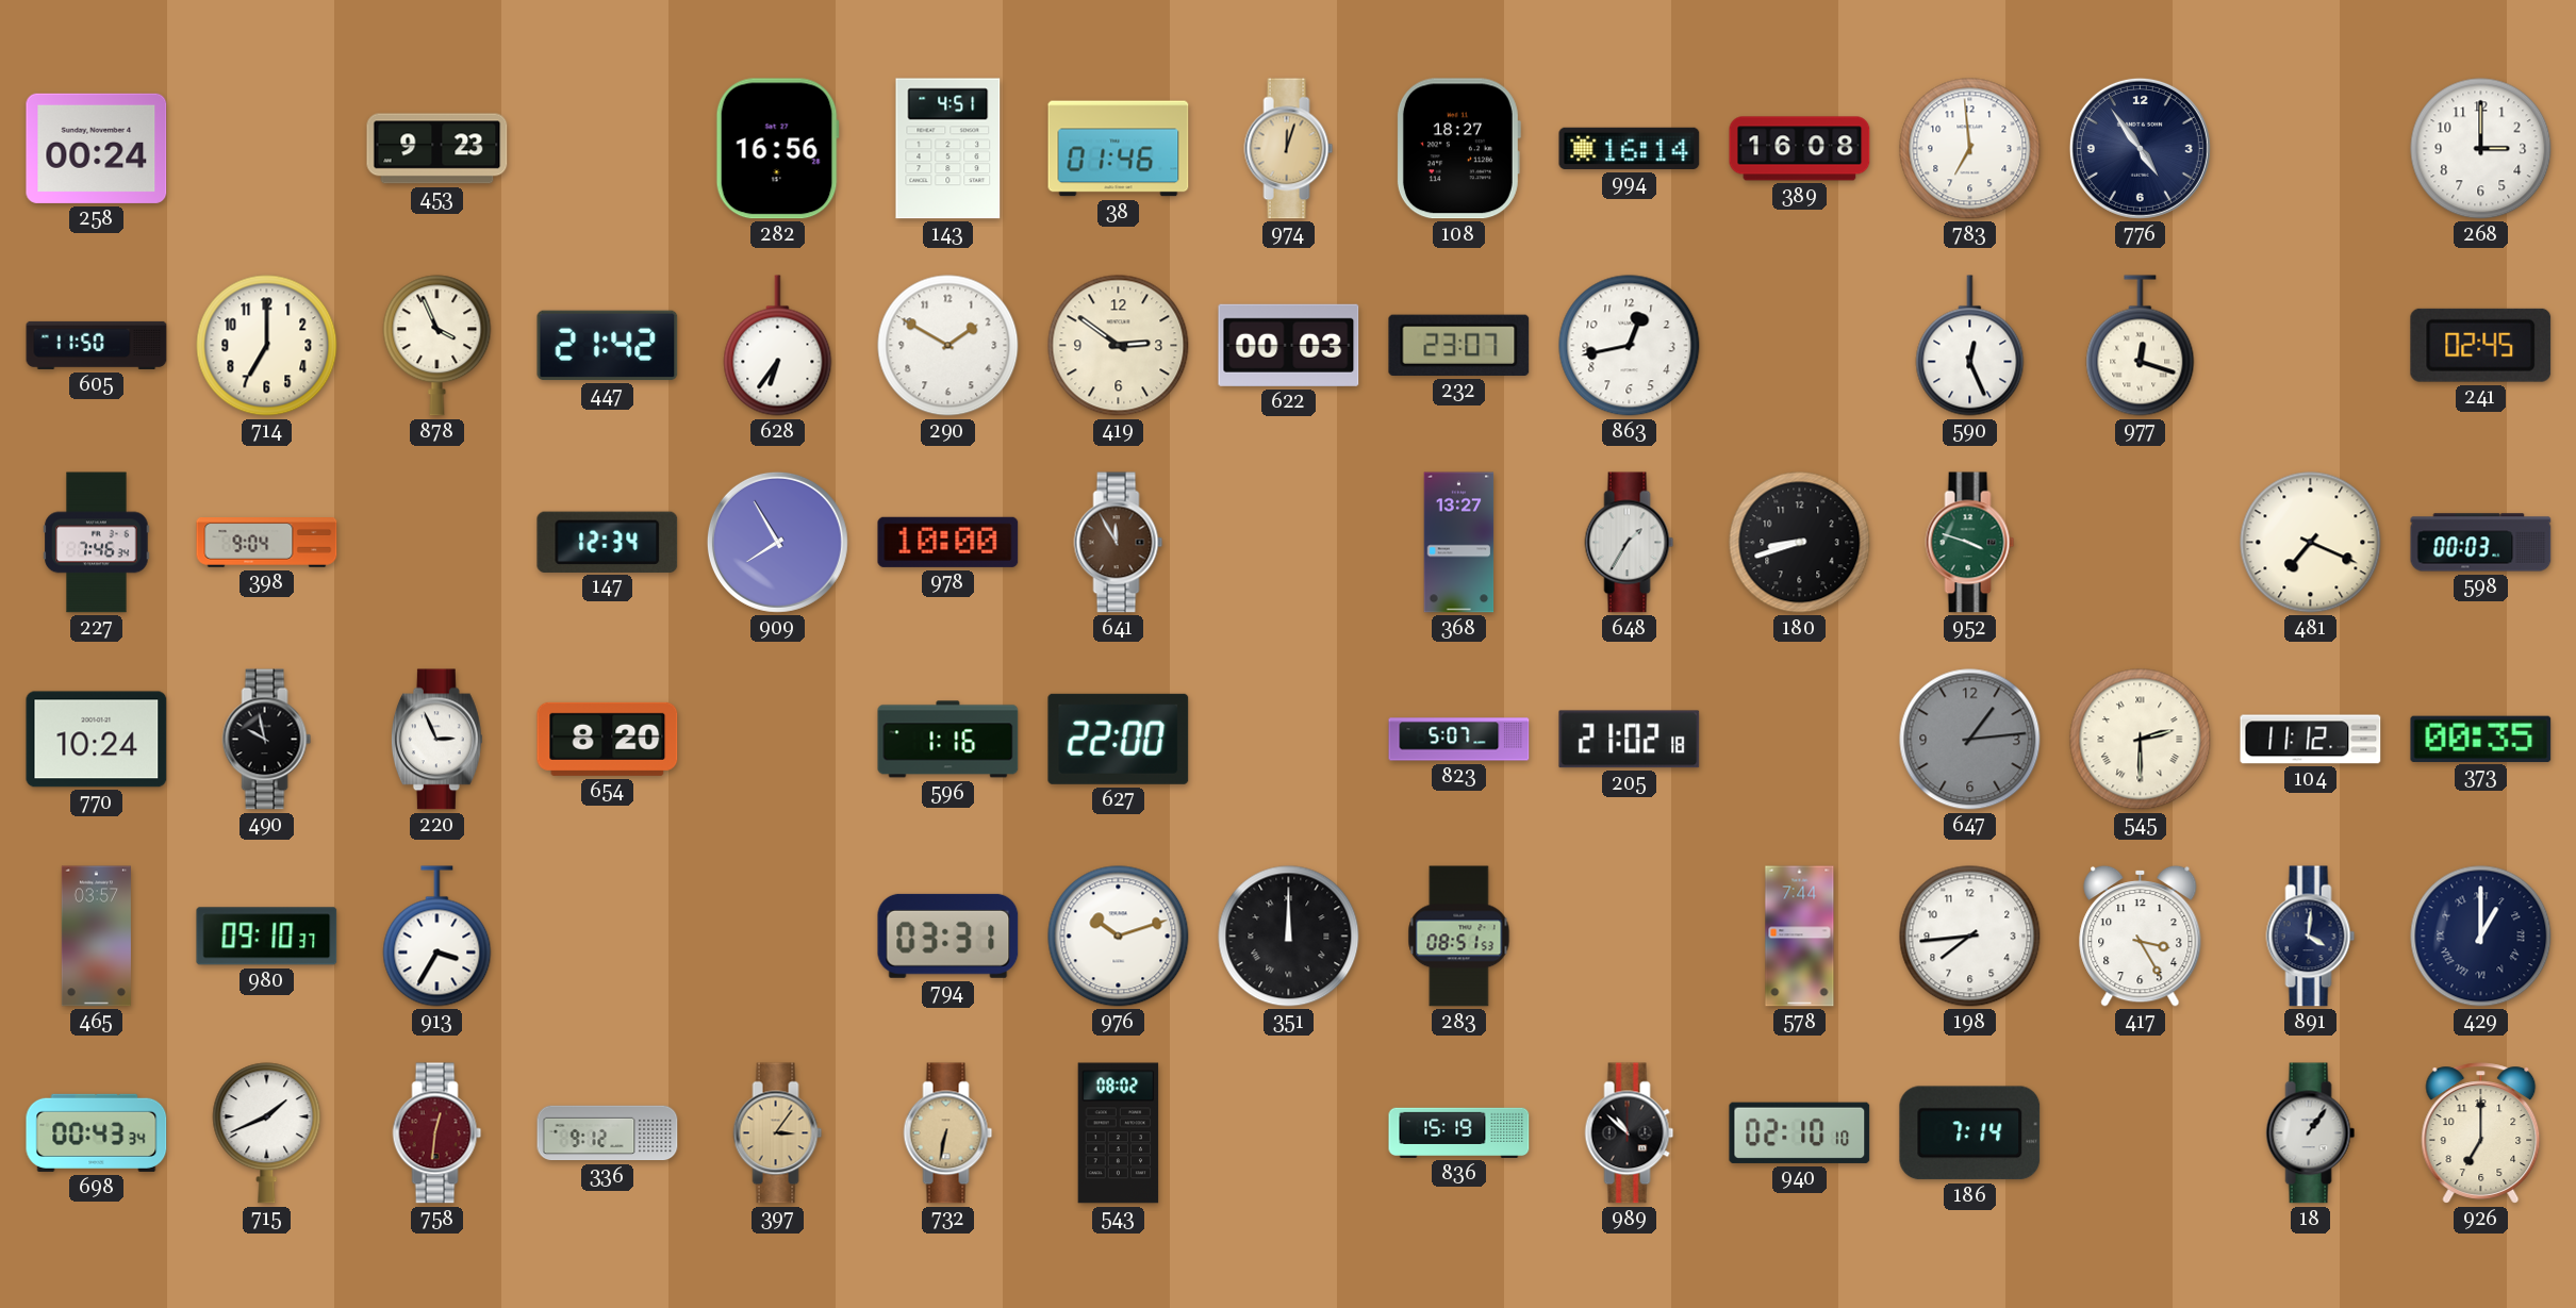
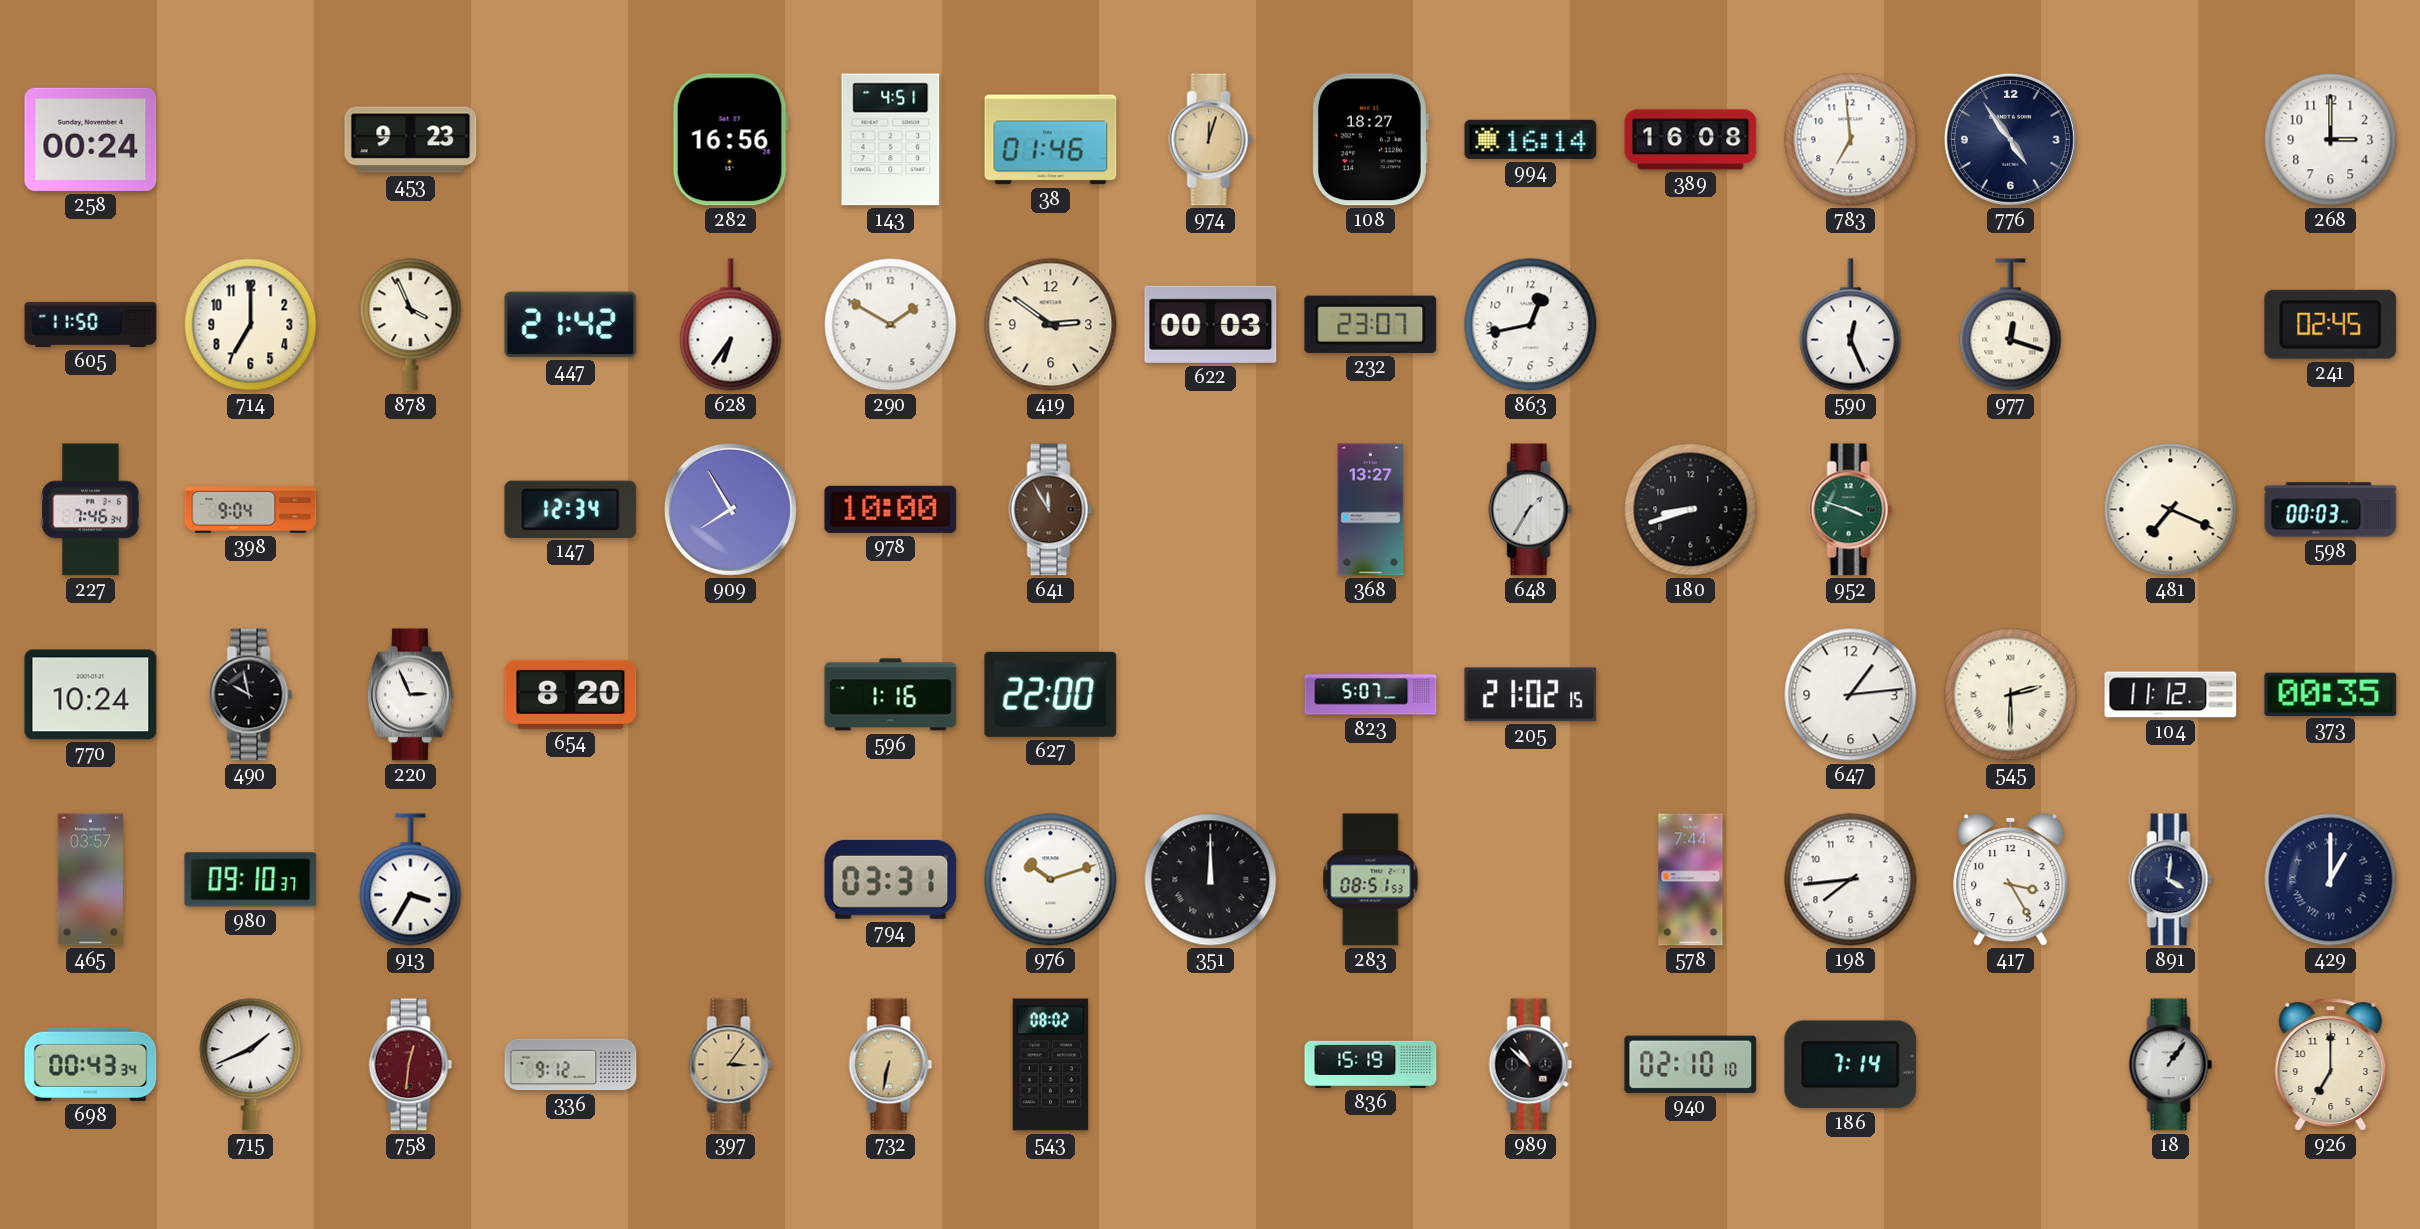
205: 21:02:18 -> 21:02:15 (1531, 695)
647 dial: grey -> white (1851, 695)
